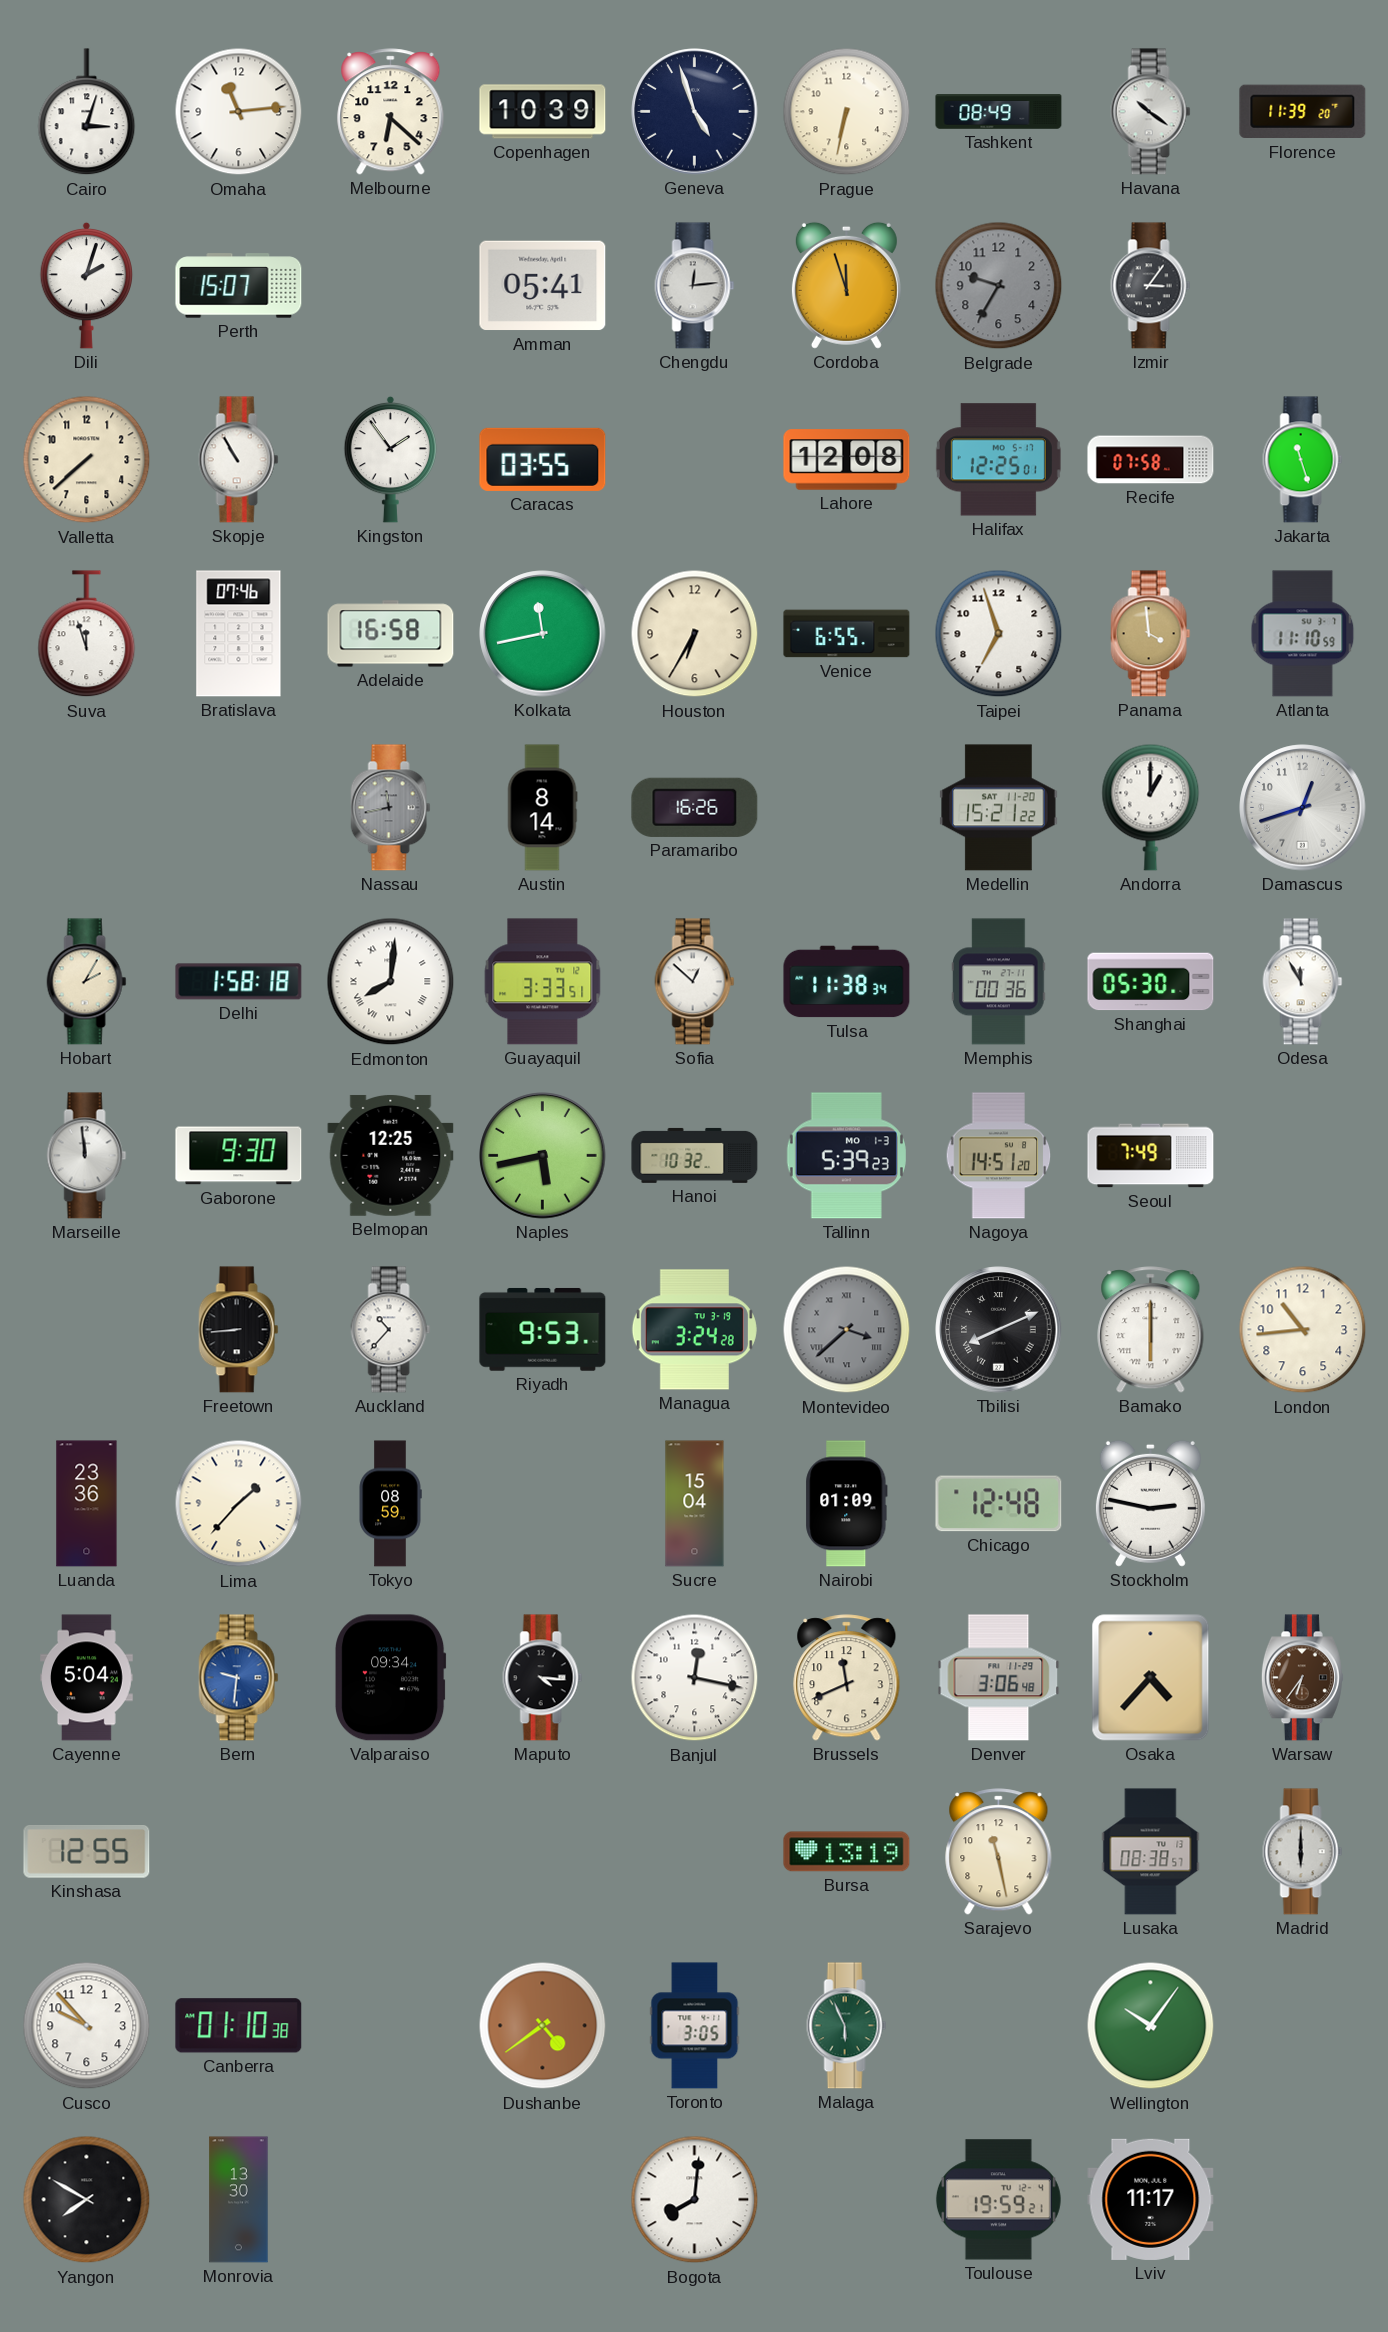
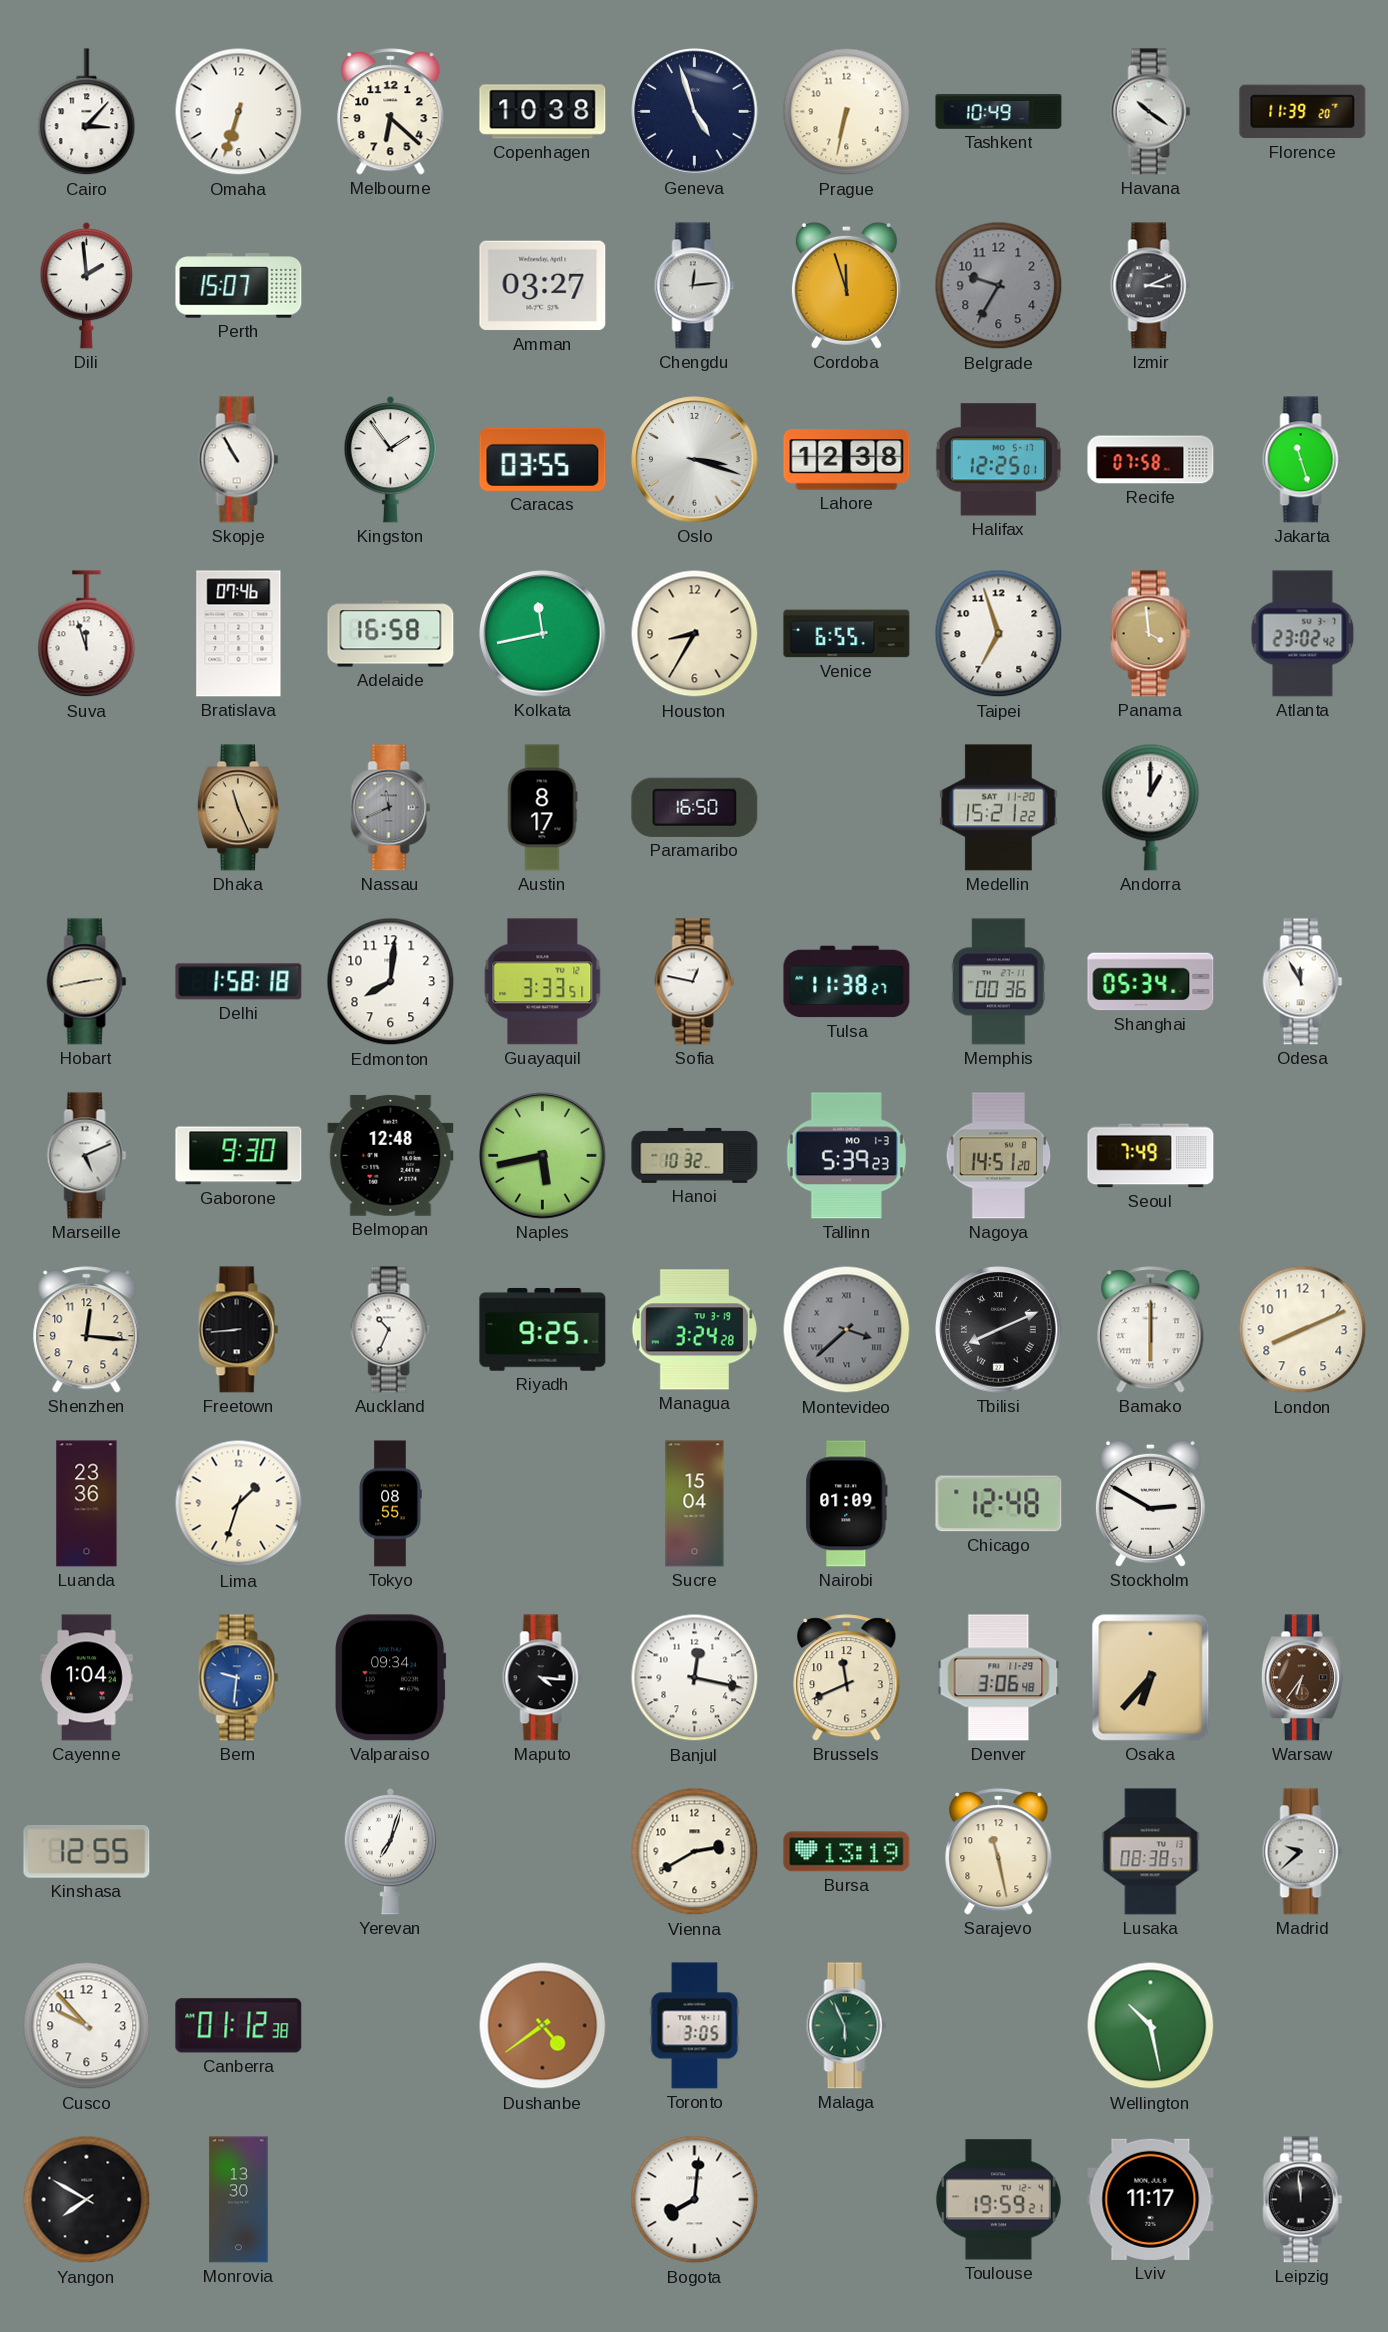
Cairo: 3:03 -> 3:07 (87, 112)
Omaha: 11:14 -> 6:33 (239, 112)
Copenhagen: 10:39 -> 10:38 (543, 112)
Tashkent: 08:49 -> 10:49 (999, 112)
Dili: 2:03 -> 1:59 (87, 285)
Amman: 05:41 -> 03:27 (543, 286)
Izmir: 3:06 -> 3:11 (1151, 286)
Valletta: 7:38 -> none (87, 460)
Oslo: none -> 3:18 (695, 460)
Lahore: 12:08 -> 12:38 (847, 460)
Houston: 6:35 -> 8:35 (695, 634)
Atlanta: 11:10 -> 23:02 (1303, 634)
Dhaka: none -> 11:26 (238, 808)
Nassau: 11:43 -> 11:41 (391, 808)
Austin: 8:14 -> 8:17 (542, 808)
Paramaribo: 16:26 -> 16:50 (695, 807)
Damascus: 12:42 -> none (1303, 808)
Hobart: 2:05 -> 2:43 (87, 982)
Edmonton numerals: Roman -> Arabic (391, 982)
Sofia: 12:52 -> 12:47 (695, 982)
Tulsa: 11:38:34 -> 11:38:27 (847, 982)
Shanghai: 05:30 -> 05:34 (1151, 982)
Marseille: 11:59 -> 5:11 (87, 1156)
Belmopan: 12:25 -> 12:48 (391, 1155)
Shenzhen: none -> 12:16 (87, 1330)
Auckland: 10:37 -> 10:34 (391, 1330)
Riyadh: 9:53 -> 9:25 (543, 1330)
London: 10:44 -> 8:11 (1303, 1330)
Lima: 1:37 -> 1:33 (239, 1504)
Tokyo: 08:59 -> 08:55 (390, 1504)
Stockholm: 2:47 -> 2:50 (1150, 1503)
Cayenne: 5:04 -> 1:04 (87, 1678)
Osaka: 4:37 -> 6:37 (1151, 1678)
Yerevan: none -> 7:03 (391, 1851)
Vienna: none -> 2:40 (695, 1852)
Madrid: 6:00 -> 9:38 (1303, 1852)
Canberra: 01:10 -> 01:12 (239, 2026)
Wellington: 10:06 -> 10:28 (1151, 2026)
Leipzig: none -> 11:59 (1303, 2200)
